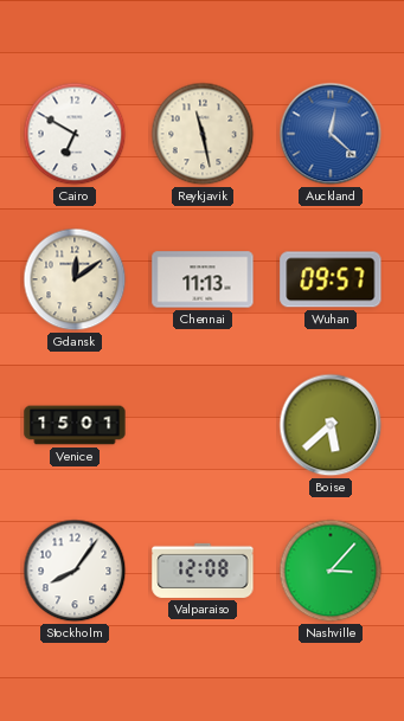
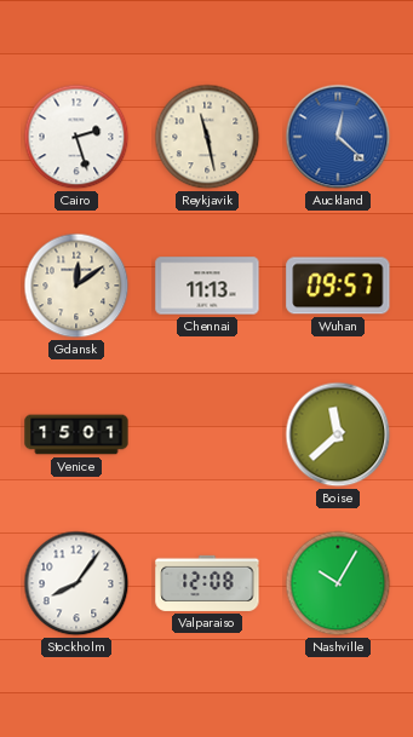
Cairo: 6:50 -> 2:27 (76, 137)
Boise: 5:38 -> 11:38 (338, 434)
Nashville: 3:07 -> 10:05 (338, 583)
